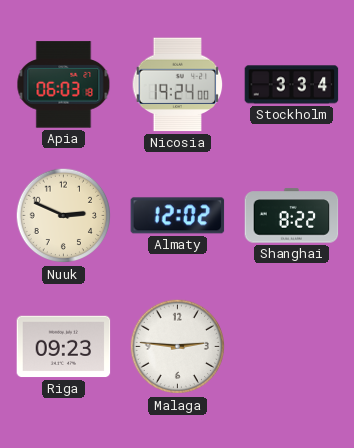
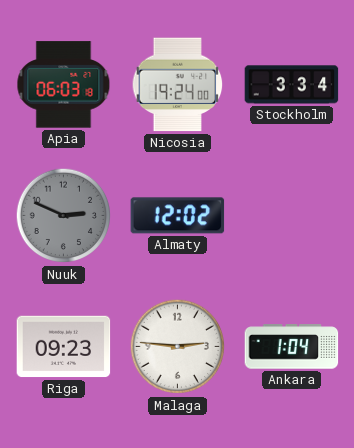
Nuuk dial: cream -> grey (64, 216)
Shanghai: 8:22 -> none (292, 216)
Ankara: none -> 1:04 (292, 347)
